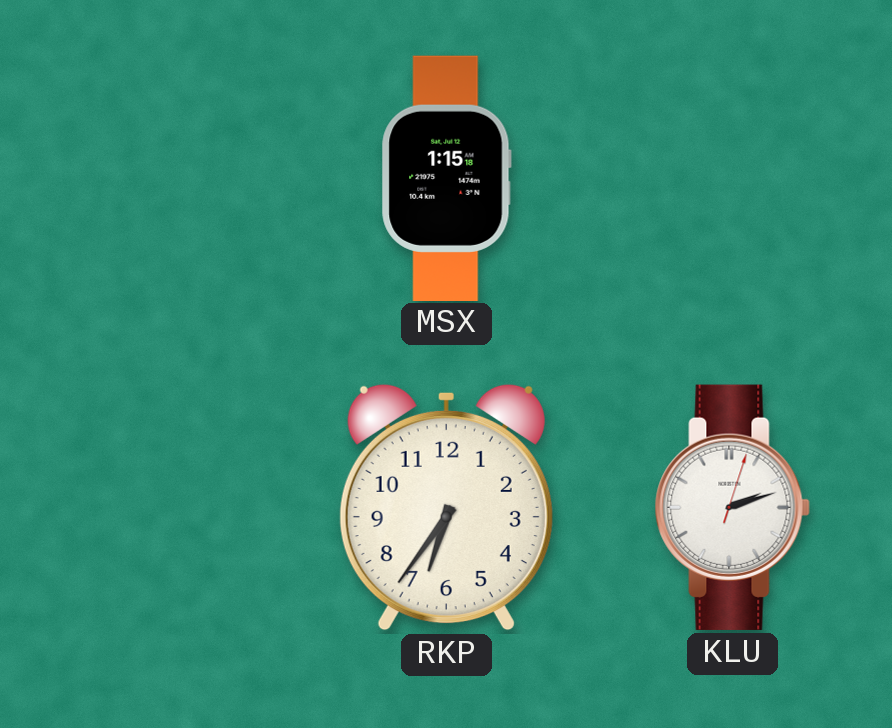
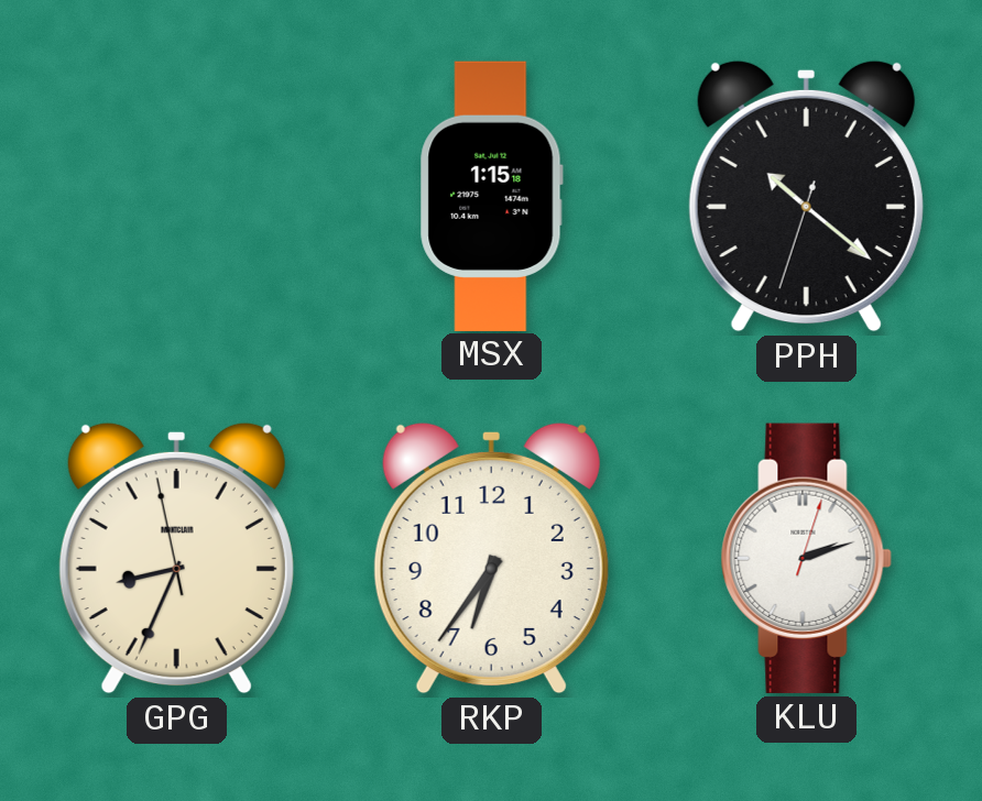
PPH: none -> 10:21 (806, 196)
GPG: none -> 8:33 (176, 558)
